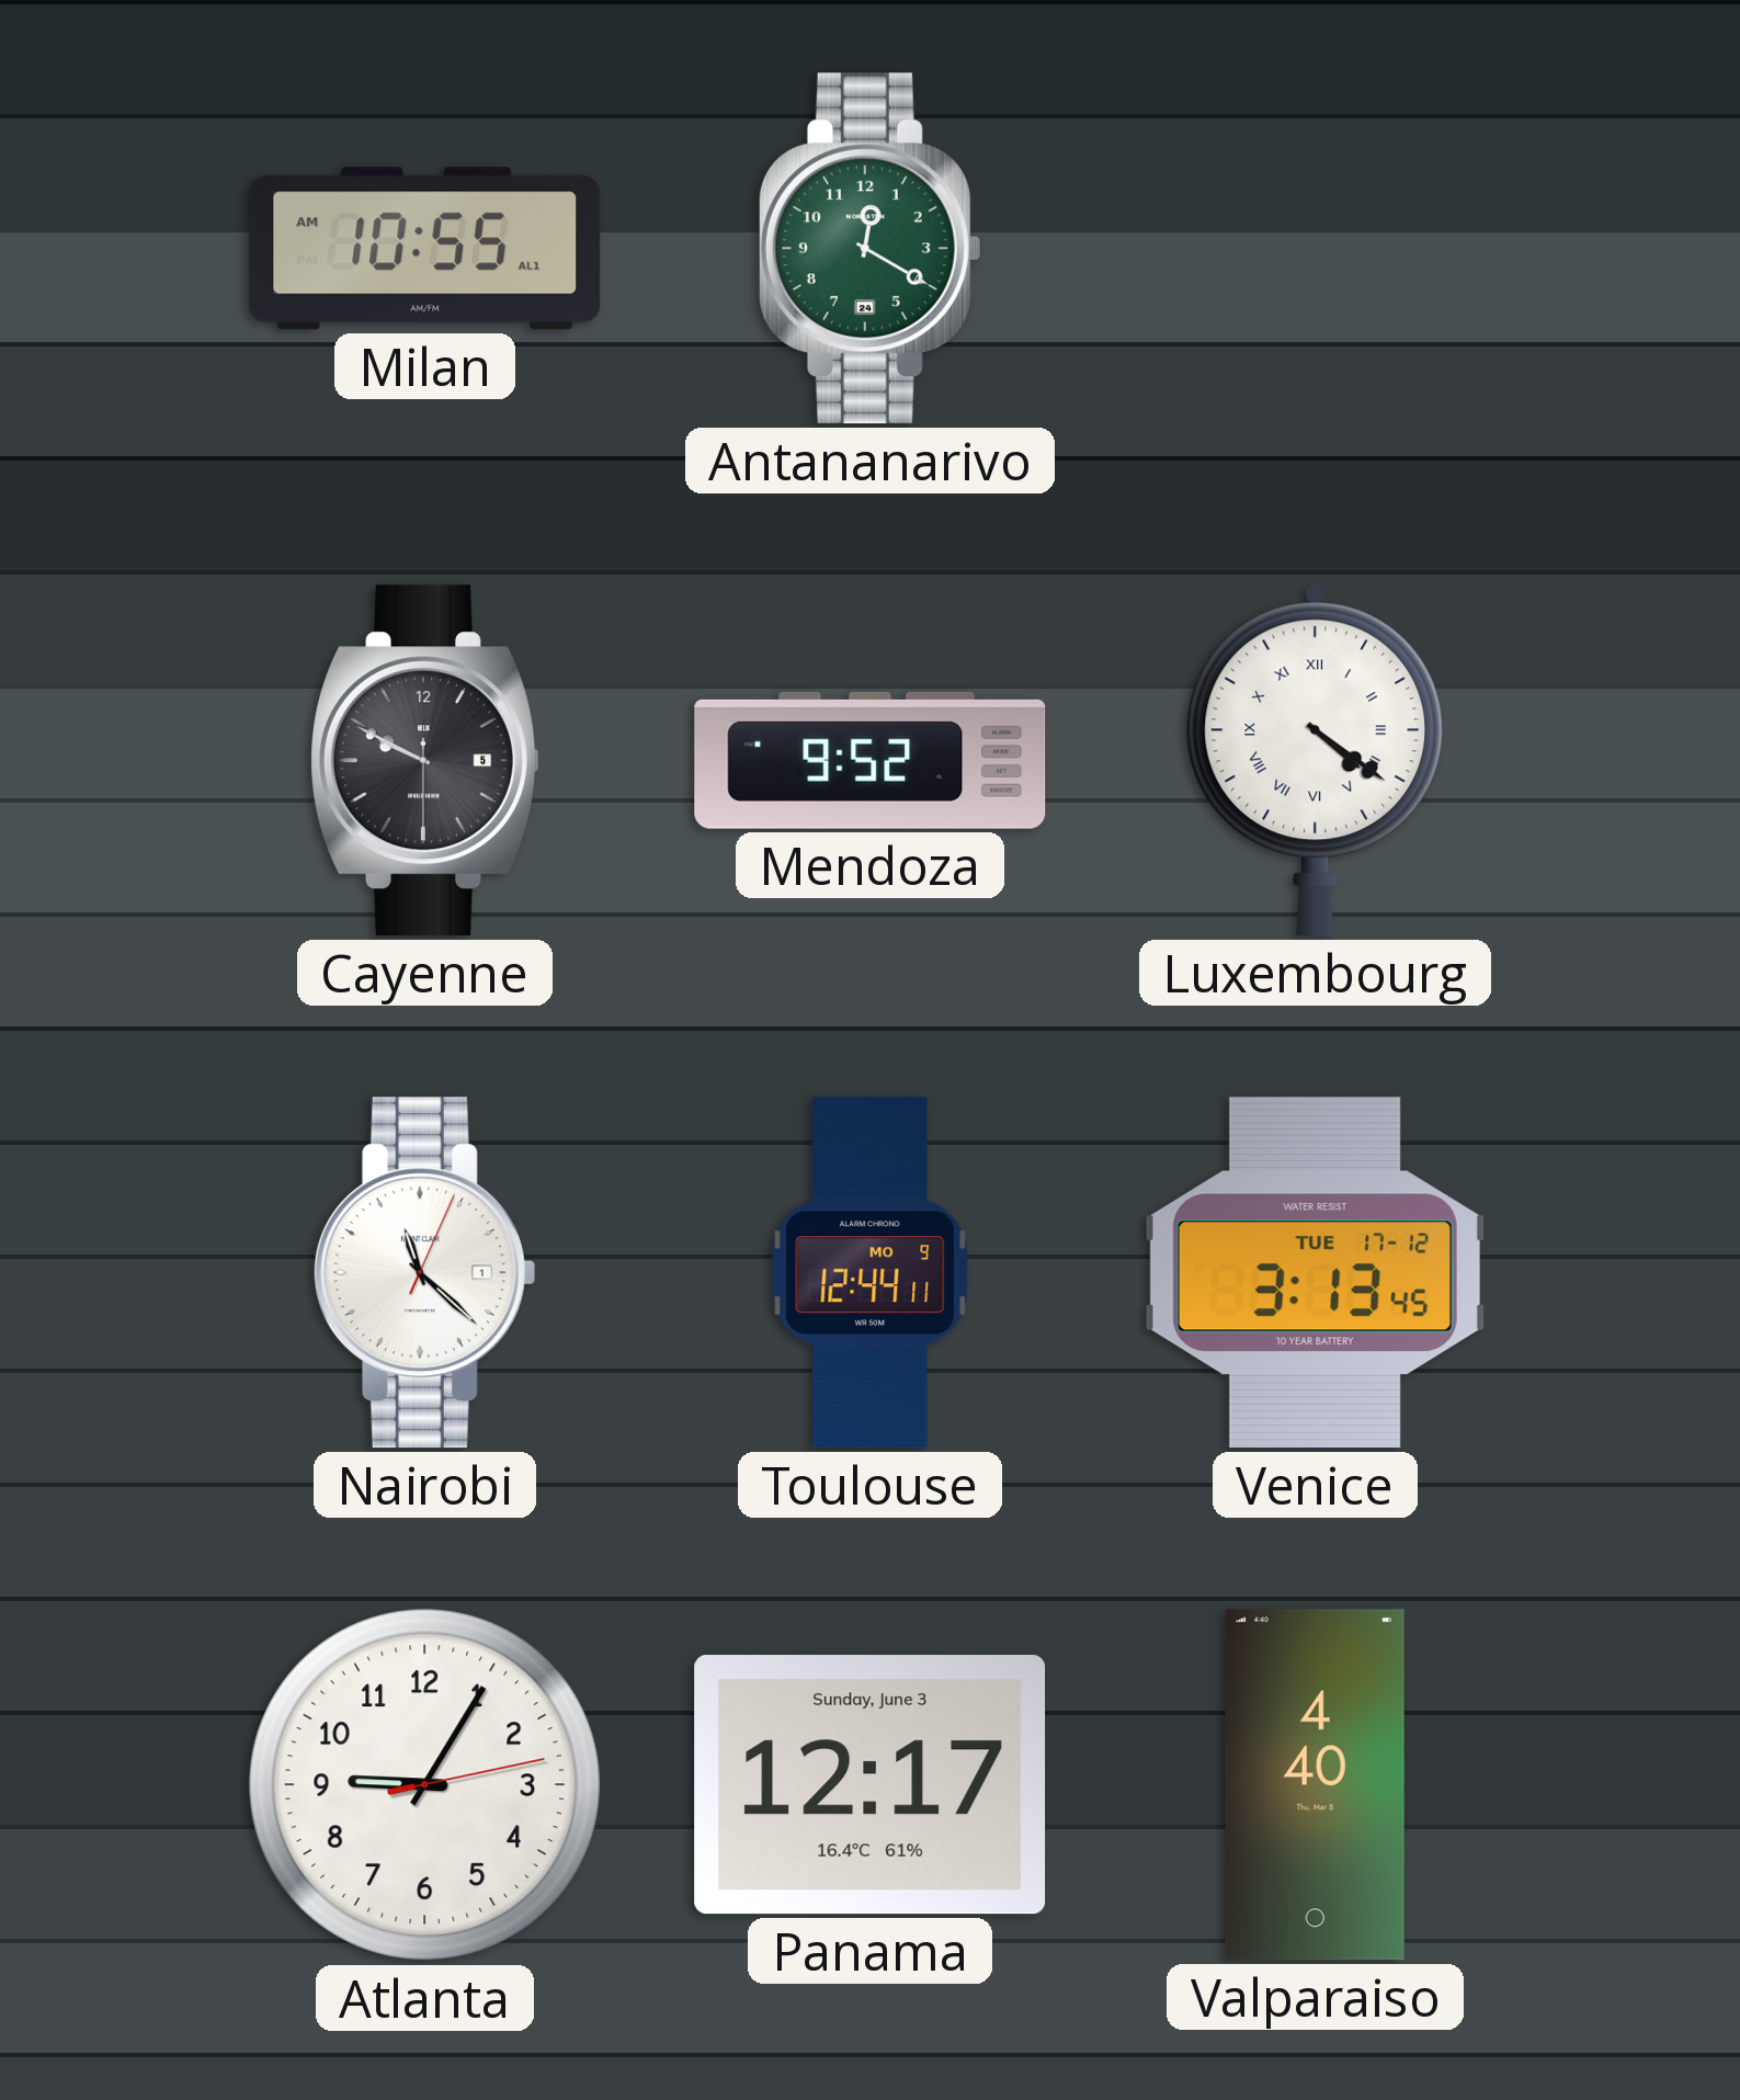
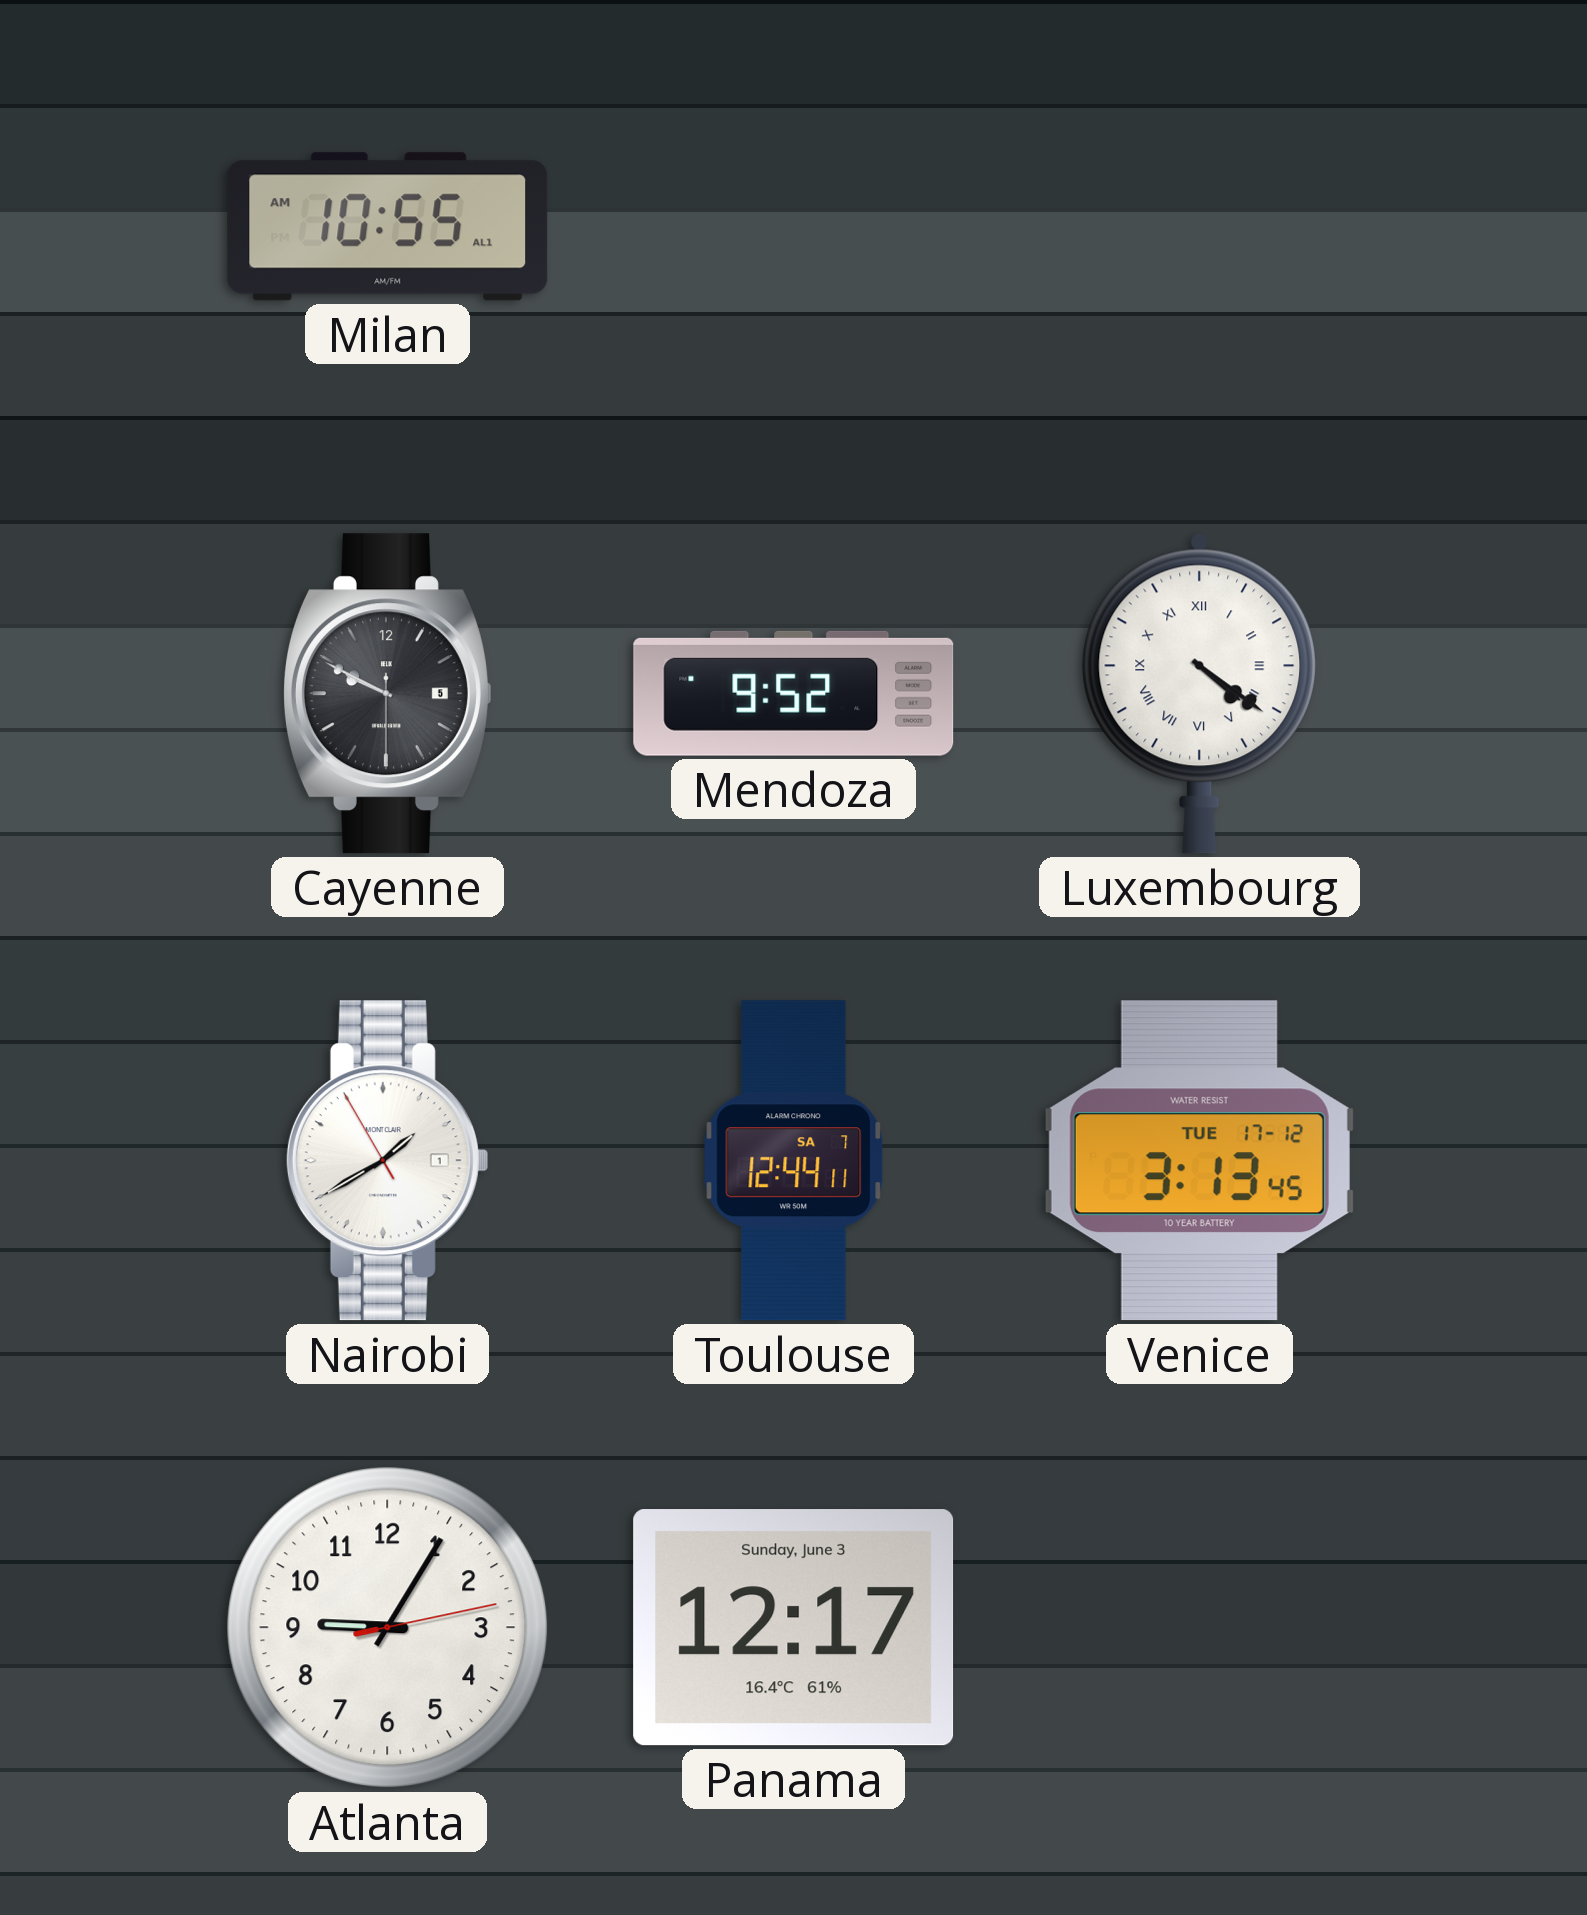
Antananarivo: 12:20 -> none (869, 249)
Nairobi: 11:22 -> 1:39 (387, 1161)
Toulouse date: MO 9 -> SA 7 (794, 1161)
Valparaiso: 4:40 -> none (1315, 1785)
